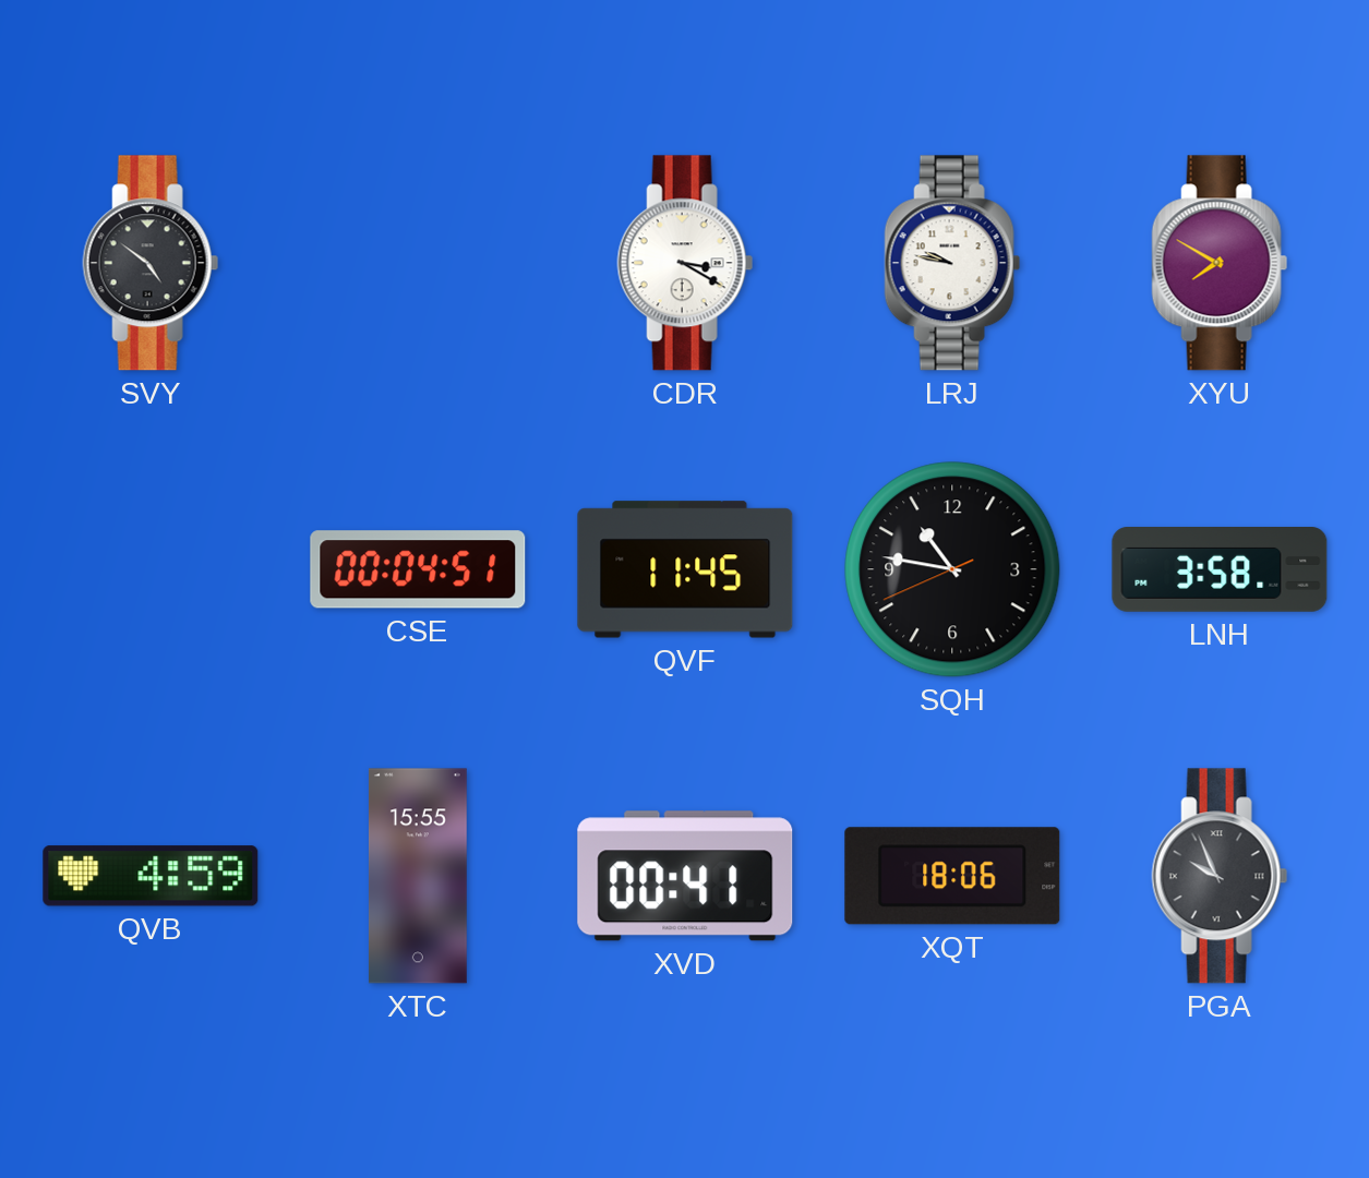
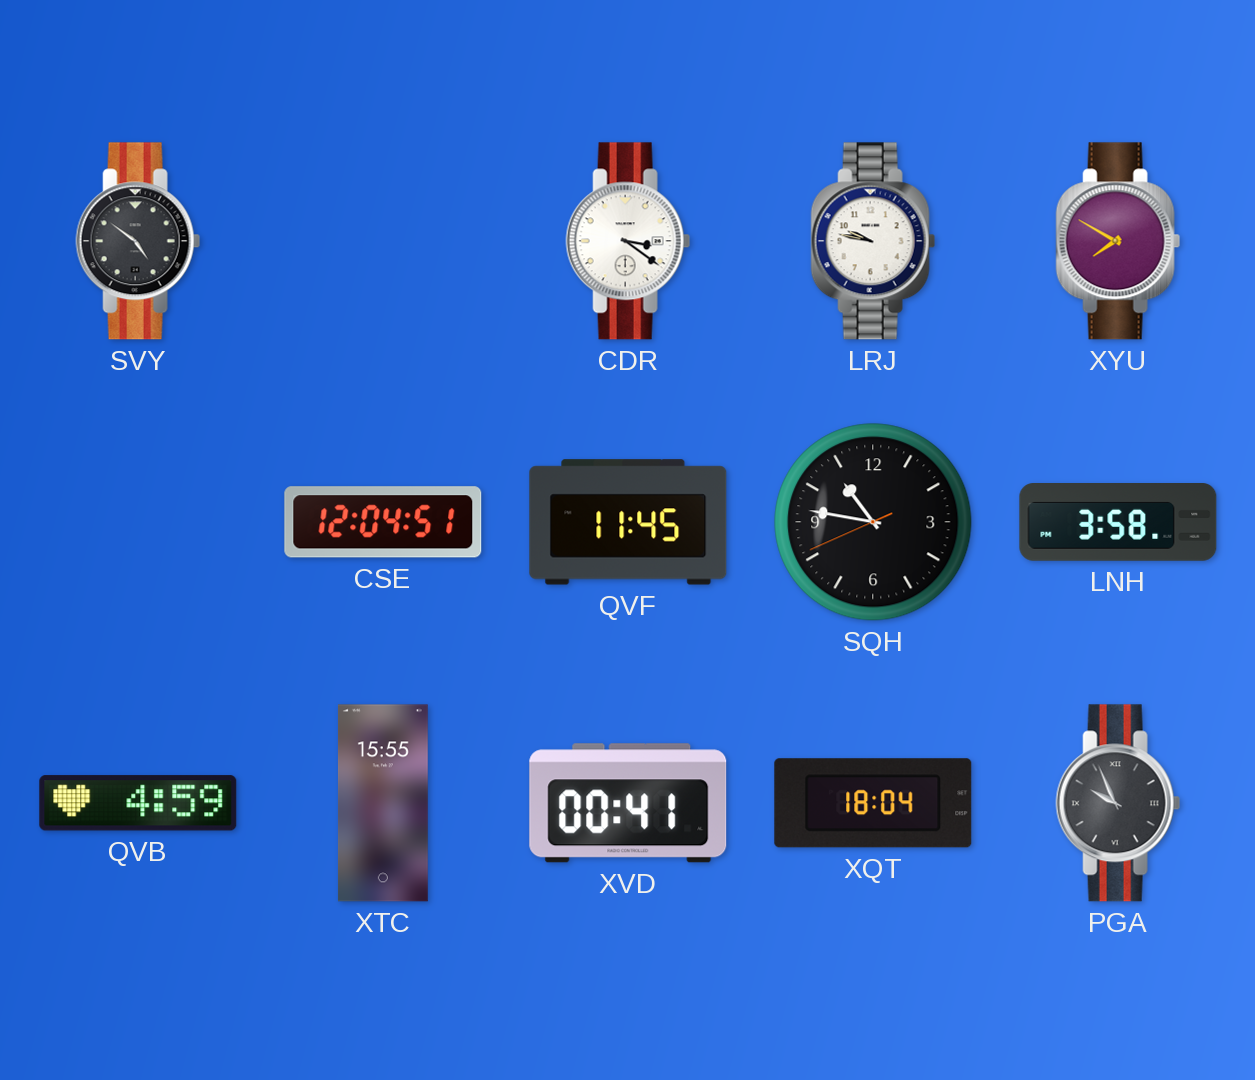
CDR: 3:20 -> 3:21 (628, 241)
CSE: 00:04 -> 12:04 (383, 522)
XQT: 18:06 -> 18:04 (873, 803)
